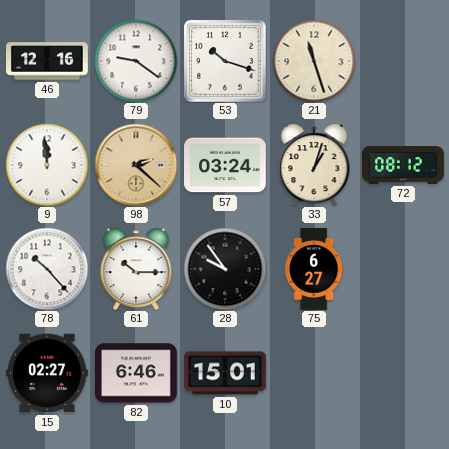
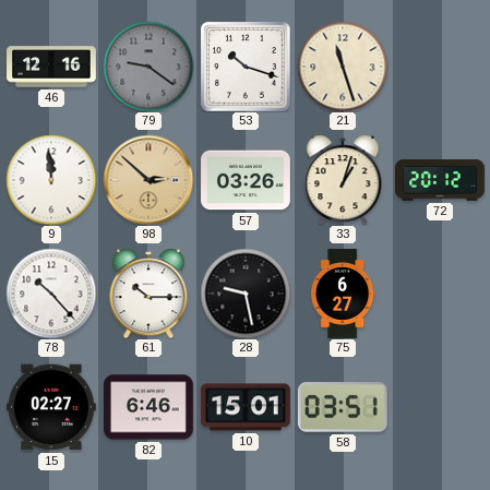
79 dial: white -> grey (148, 67)
98: 2:22 -> 2:52 (148, 180)
57: 03:24 -> 03:26 (247, 180)
72: 08:12 -> 20:12 (441, 180)
28: 9:54 -> 9:28 (246, 294)
58: none -> 03:51 (343, 407)
